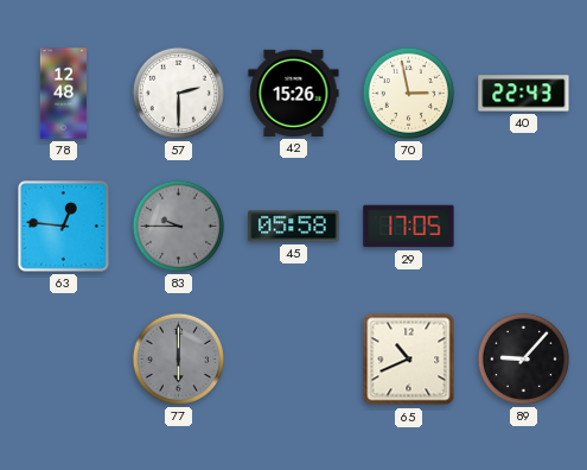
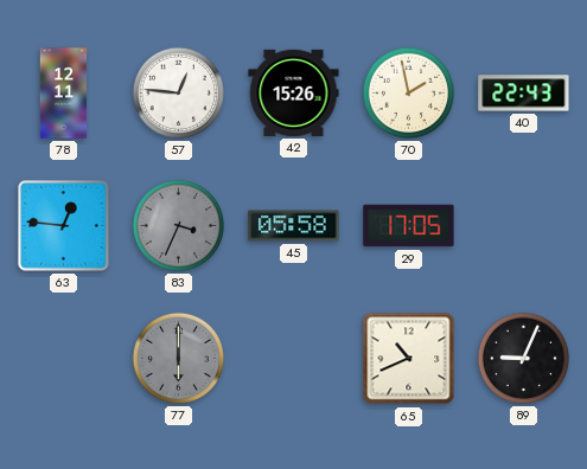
78: 12:48 -> 12:11 (64, 94)
57: 2:30 -> 12:46 (178, 92)
70: 2:58 -> 1:58 (408, 92)
83: 9:45 -> 3:34 (178, 225)
89: 9:07 -> 9:04 (523, 358)
